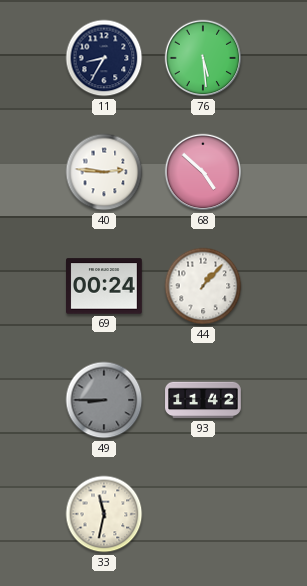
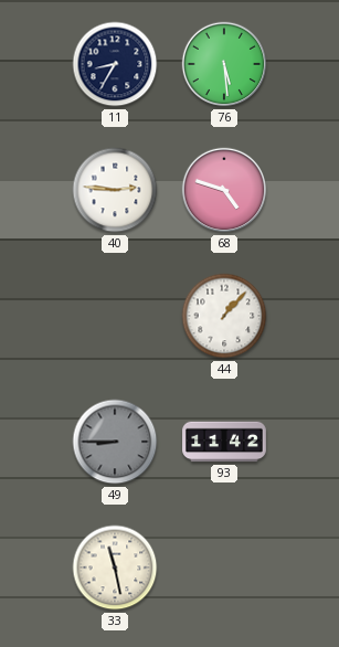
68: 4:52 -> 4:48 (224, 190)
69: 00:24 -> none (105, 286)
33: 11:32 -> 11:28 (115, 568)
